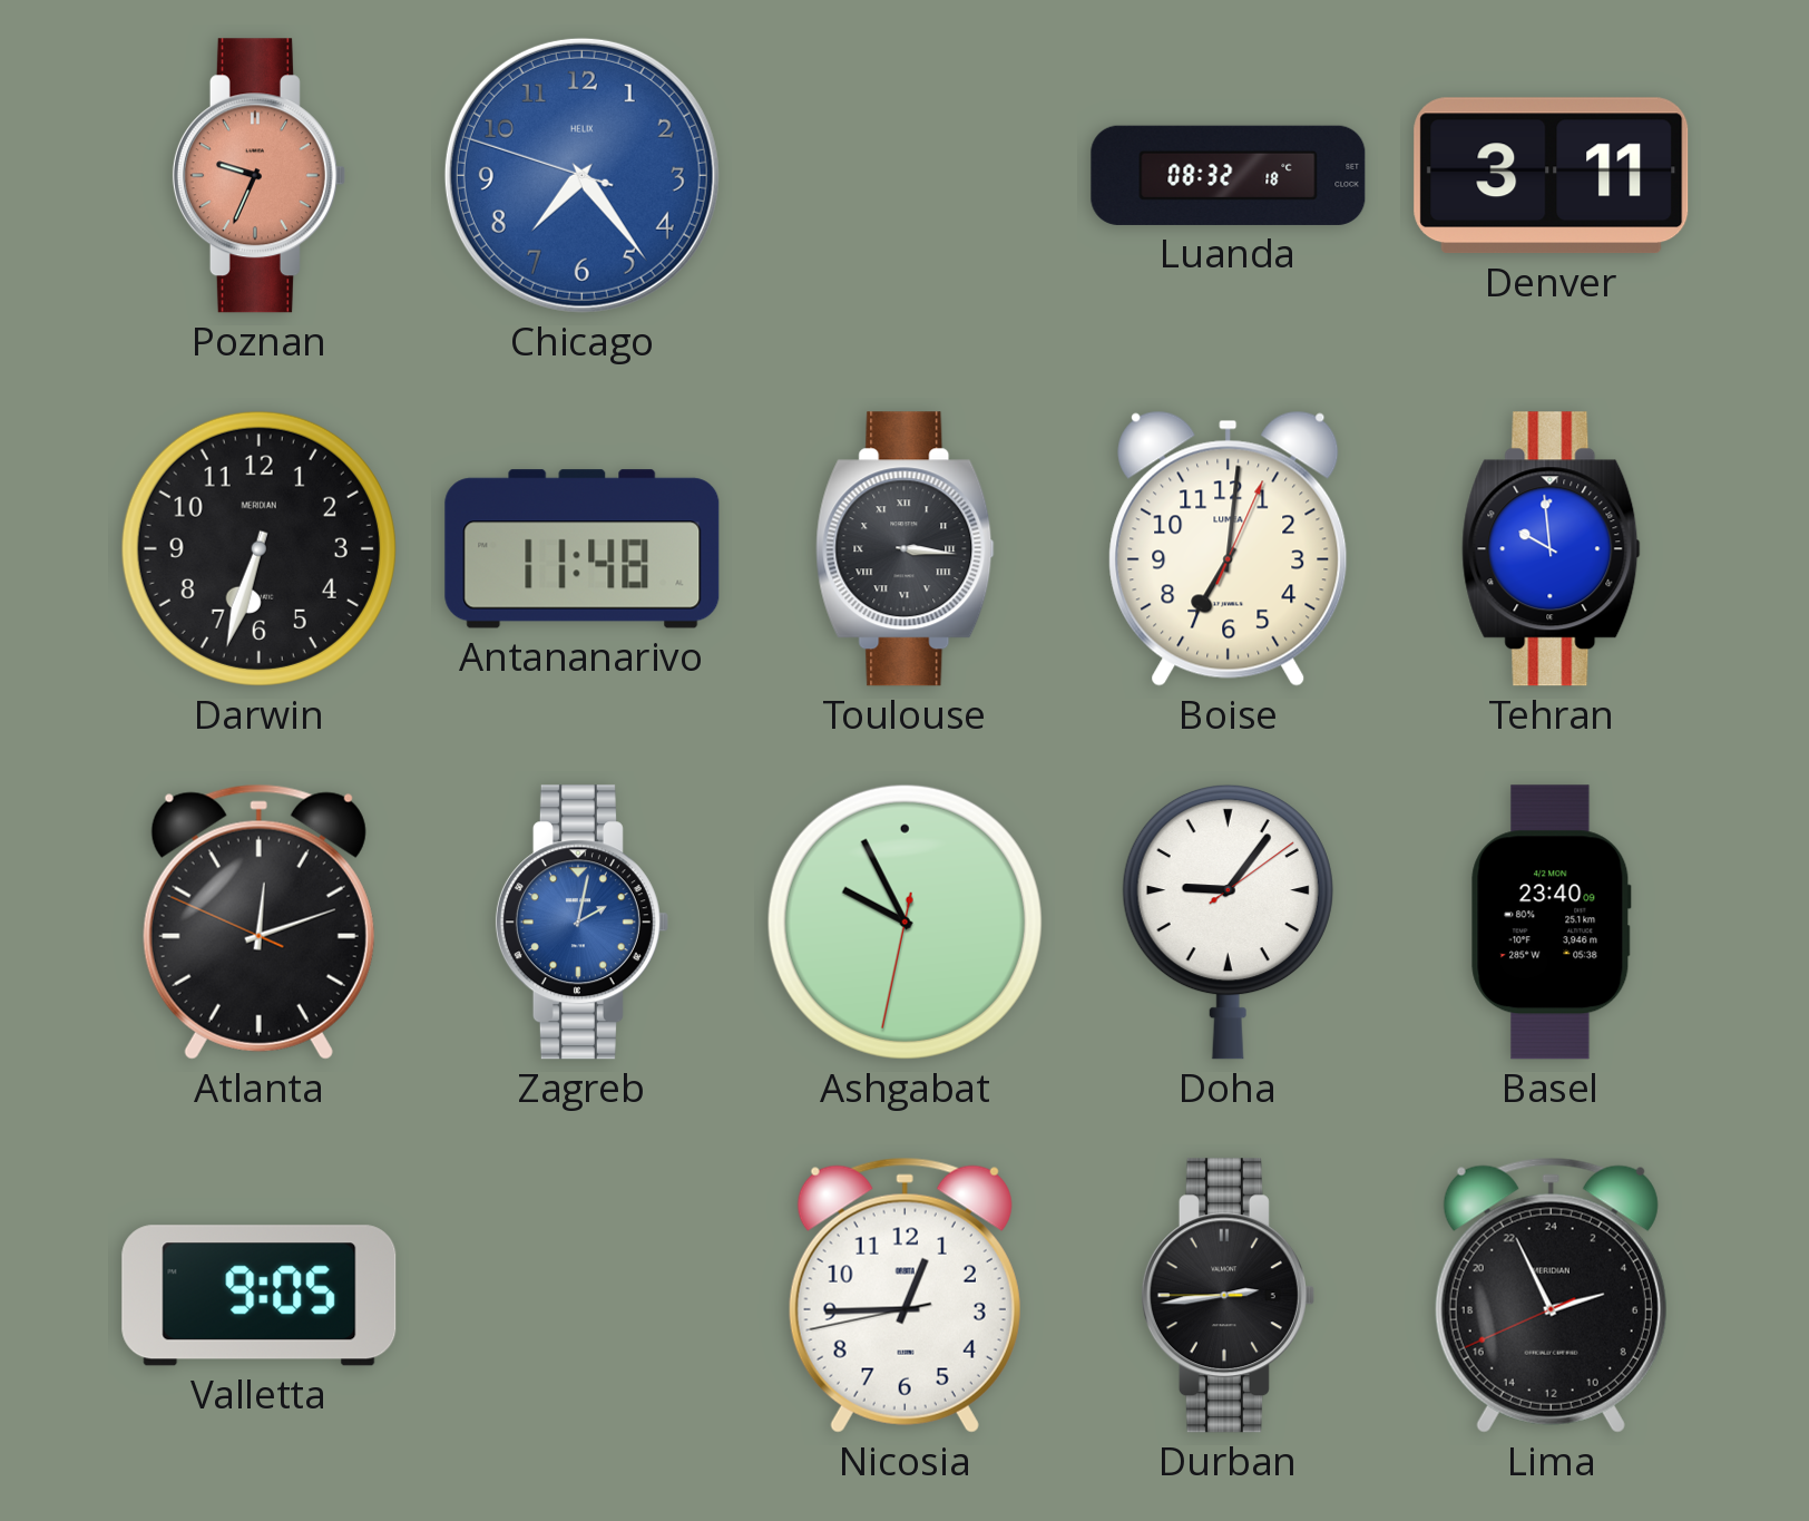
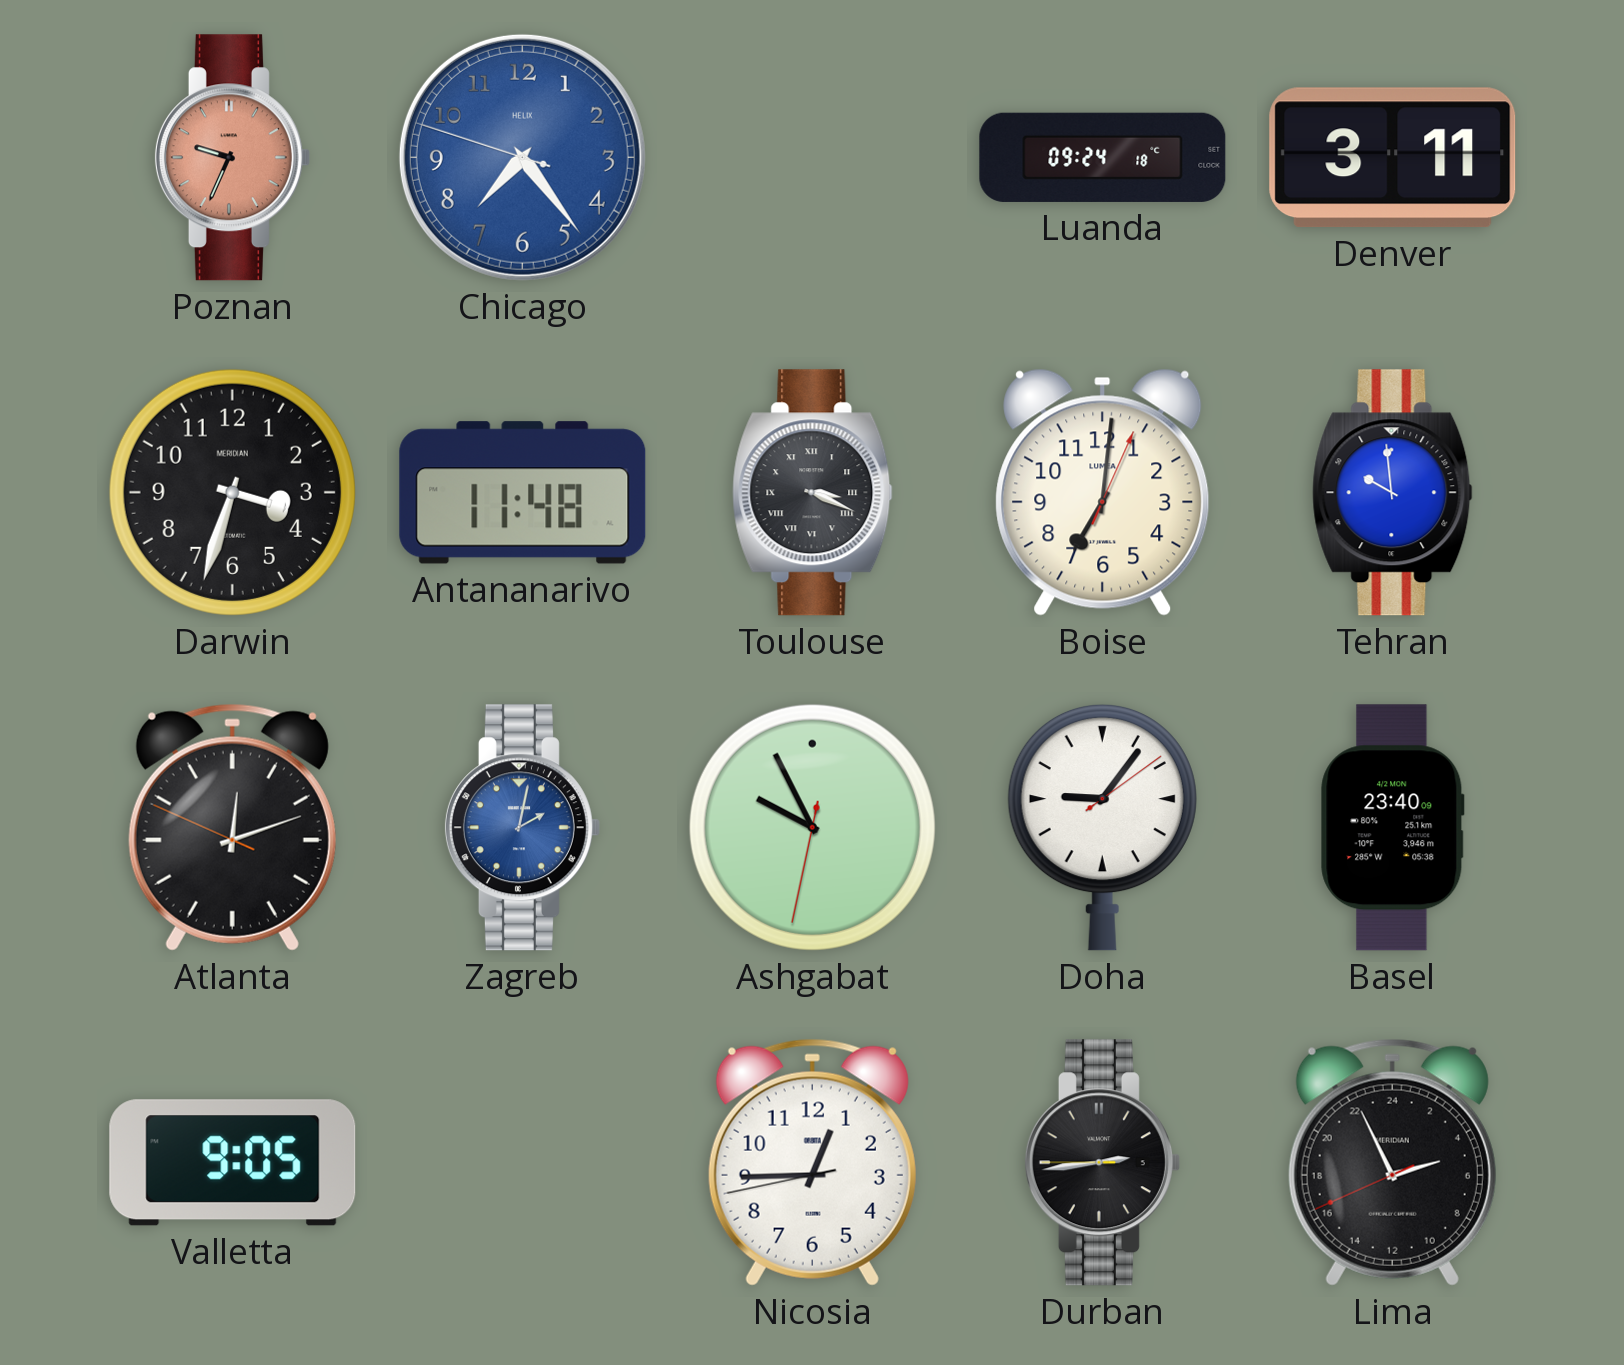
Luanda: 08:32 -> 09:24 (1103, 157)
Darwin: 6:33 -> 3:33 (232, 492)
Toulouse: 3:16 -> 3:19 (813, 493)
